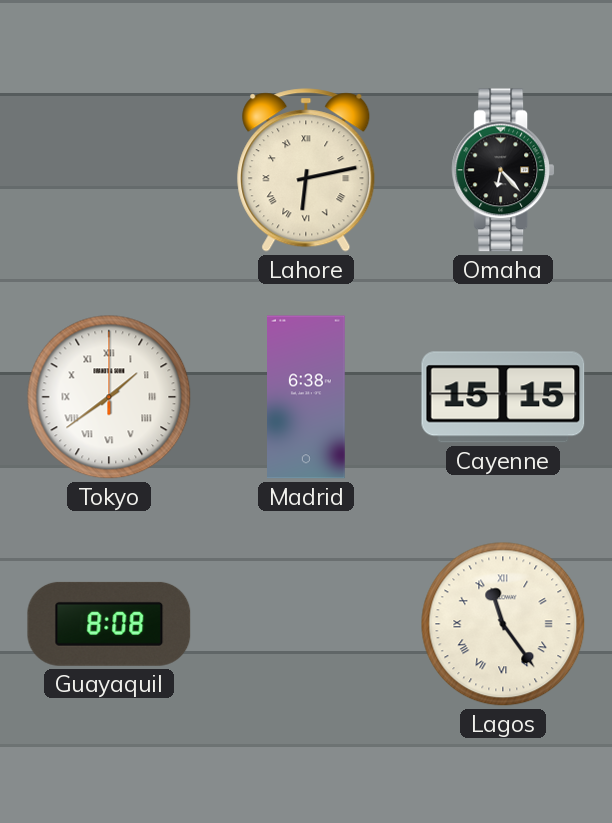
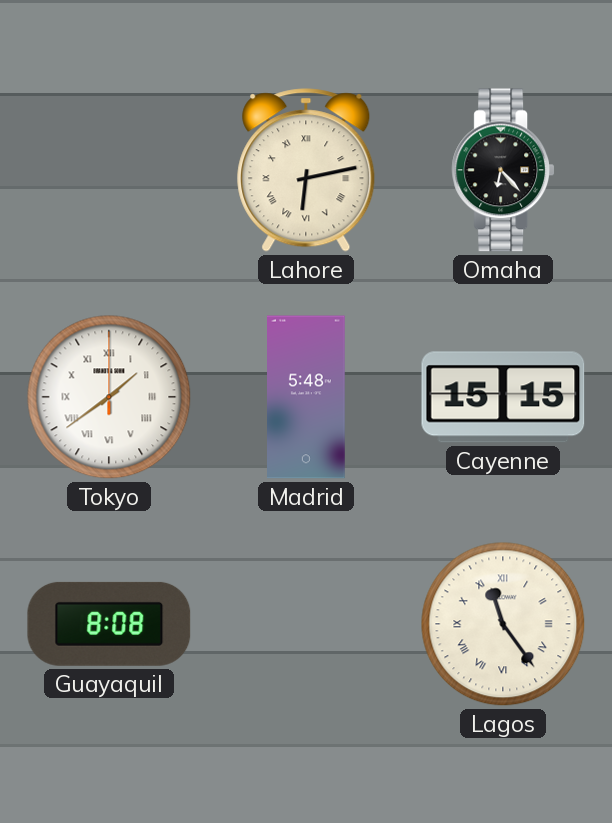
Madrid: 6:38 -> 5:48 (307, 397)
